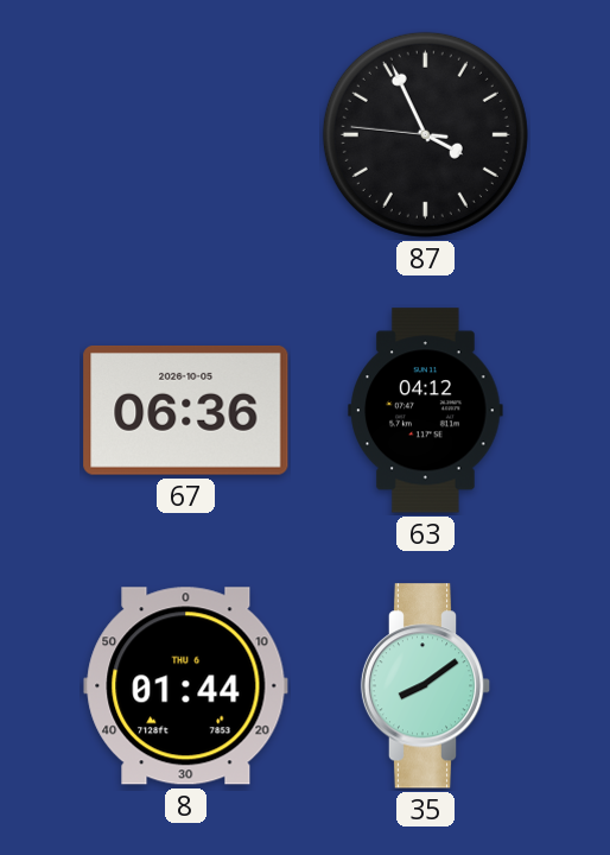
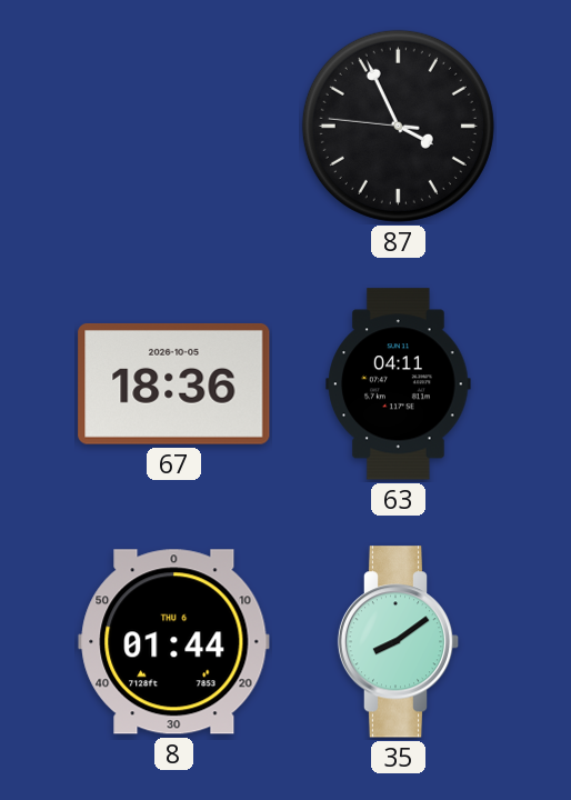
67: 06:36 -> 18:36 (174, 383)
63: 04:12 -> 04:11 (399, 384)
